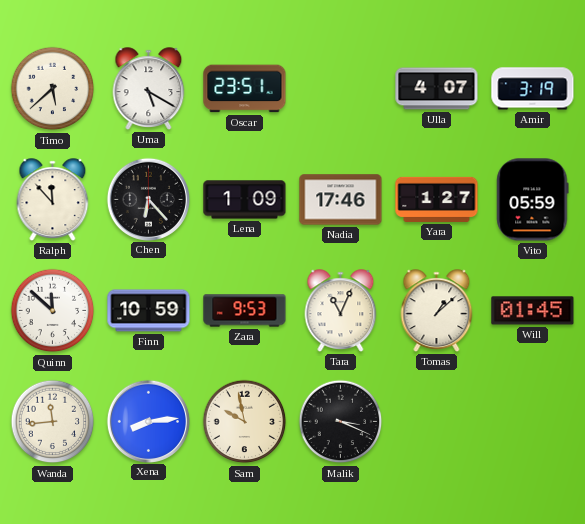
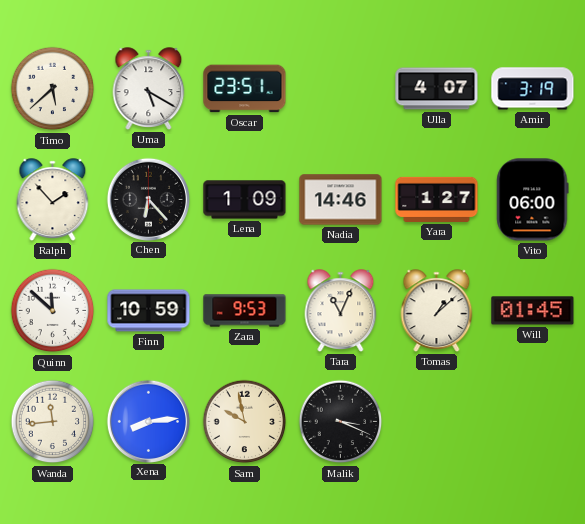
Ralph: 11:53 -> 1:53 (53, 200)
Nadia: 17:46 -> 14:46 (341, 200)
Vito: 05:59 -> 06:00 (533, 200)
